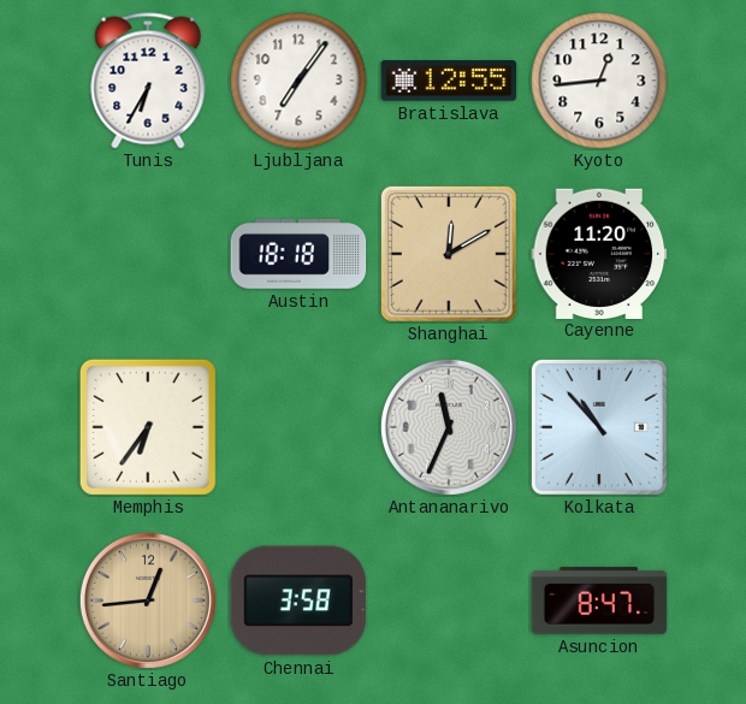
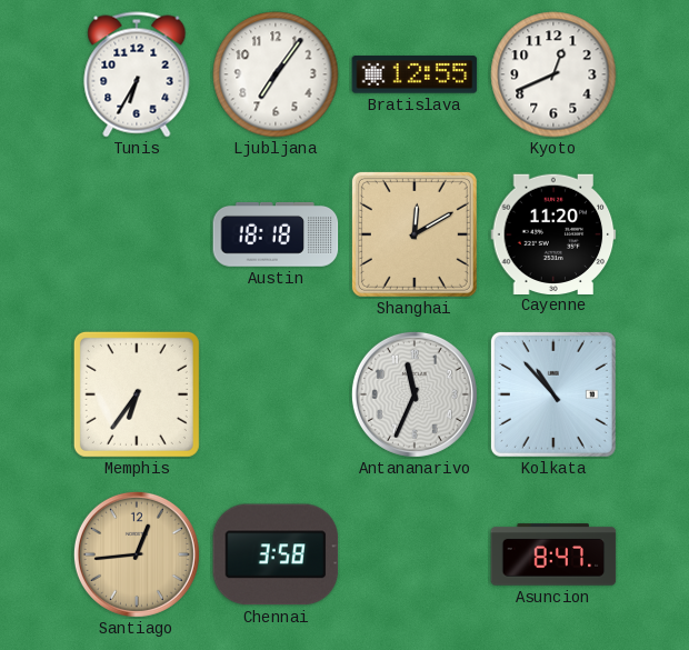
Kyoto: 12:44 -> 12:41 (553, 74)
